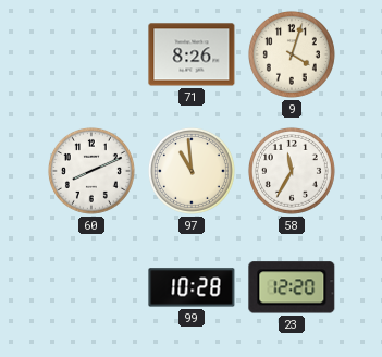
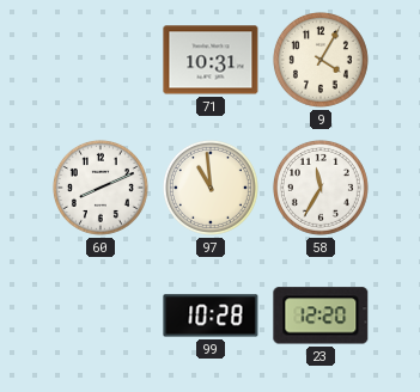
71: 8:26 -> 10:31 (211, 60)
9: 4:03 -> 4:05 (321, 60)
